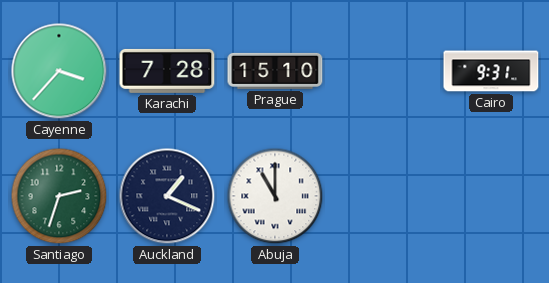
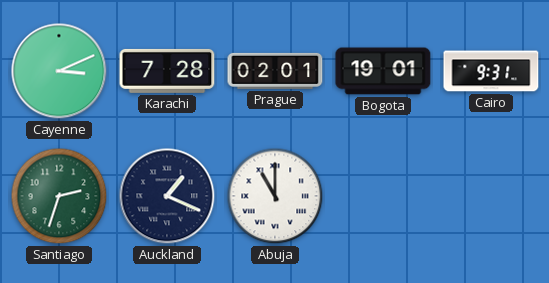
Cayenne: 3:37 -> 3:11 (59, 71)
Prague: 15:10 -> 02:01 (275, 71)
Bogota: none -> 19:01 (383, 71)
